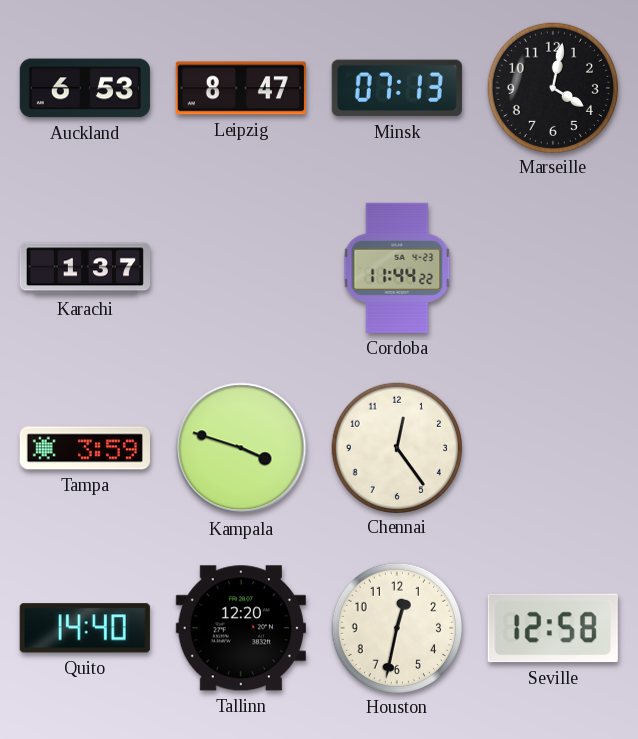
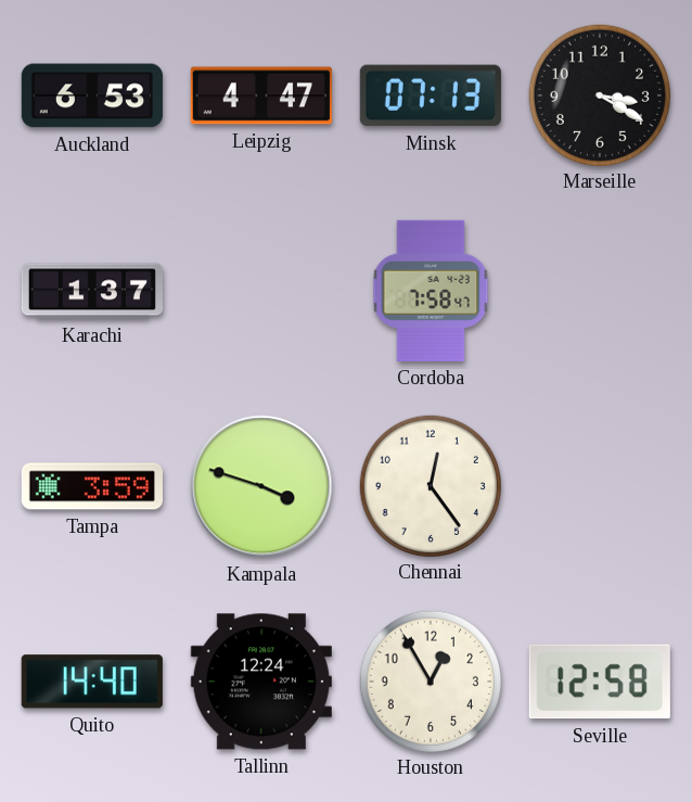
Leipzig: 8:47 -> 4:47 (261, 96)
Marseille: 4:02 -> 3:20 (599, 94)
Cordoba: 11:44 -> 7:58 (431, 291)
Tallinn: 12:20 -> 12:24 (261, 682)
Houston: 12:32 -> 12:55 (430, 680)
